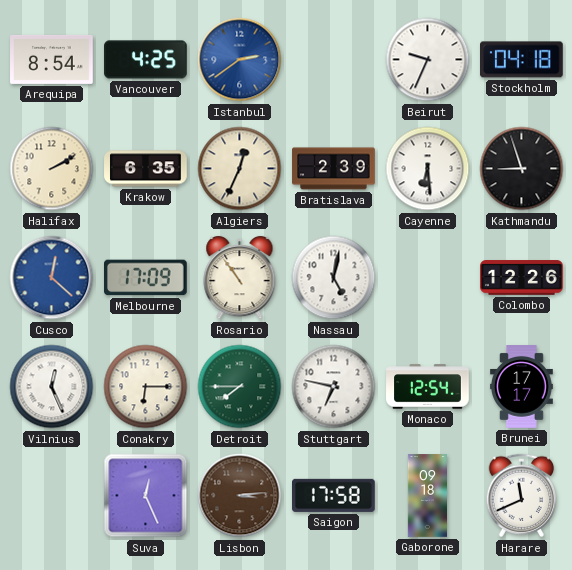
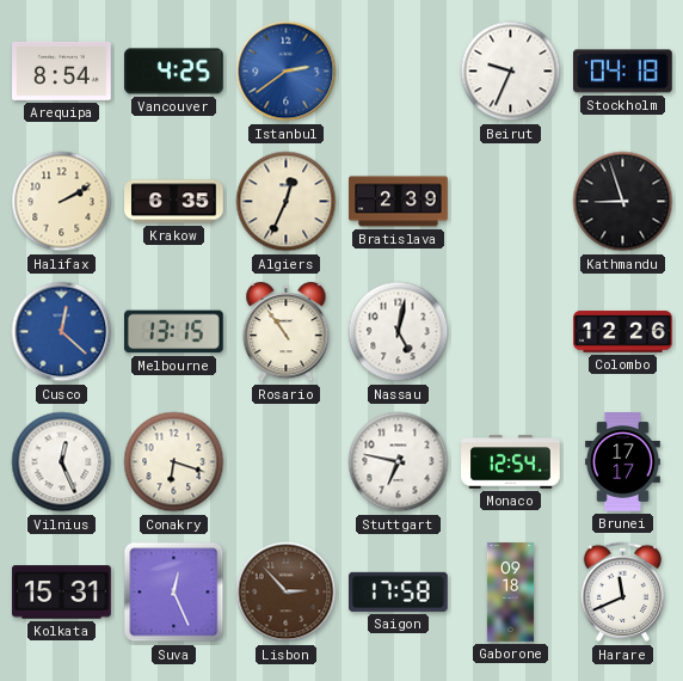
Cayenne: 6:29 -> none (428, 169)
Melbourne: 17:09 -> 13:15 (174, 332)
Conakry: 6:15 -> 6:18 (174, 462)
Detroit: 7:45 -> none (240, 387)
Kolkata: none -> 15:31 (62, 593)
Lisbon: 3:14 -> 2:53 (287, 593)
